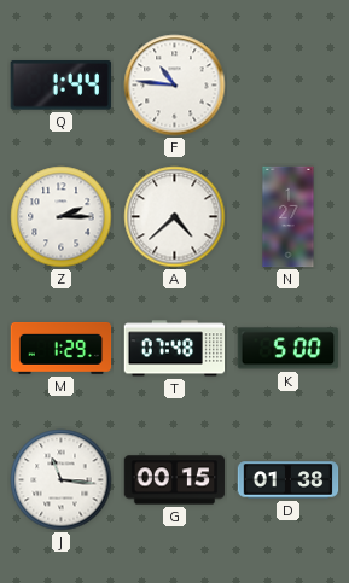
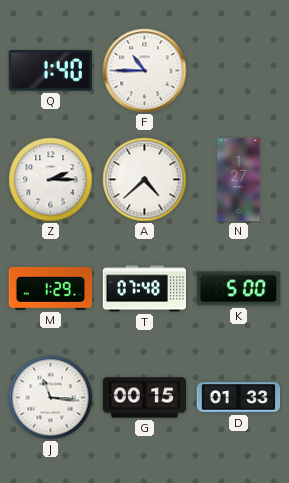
Q: 1:44 -> 1:40 (50, 71)
F: 10:46 -> 10:45 (145, 71)
D: 01:38 -> 01:33 (239, 398)
